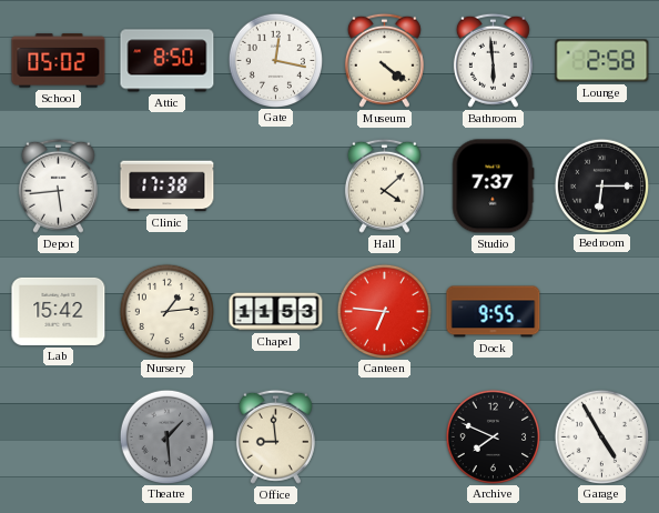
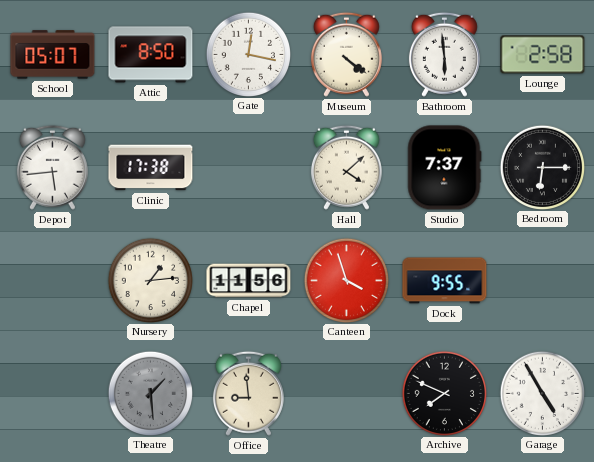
School: 05:02 -> 05:07 (53, 55)
Lab: 15:42 -> none (59, 311)
Chapel: 11:53 -> 11:56 (249, 281)
Canteen: 6:46 -> 3:57 (346, 280)
